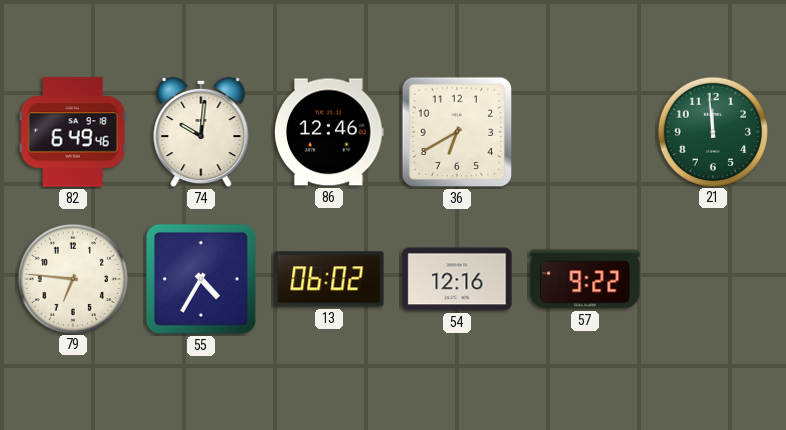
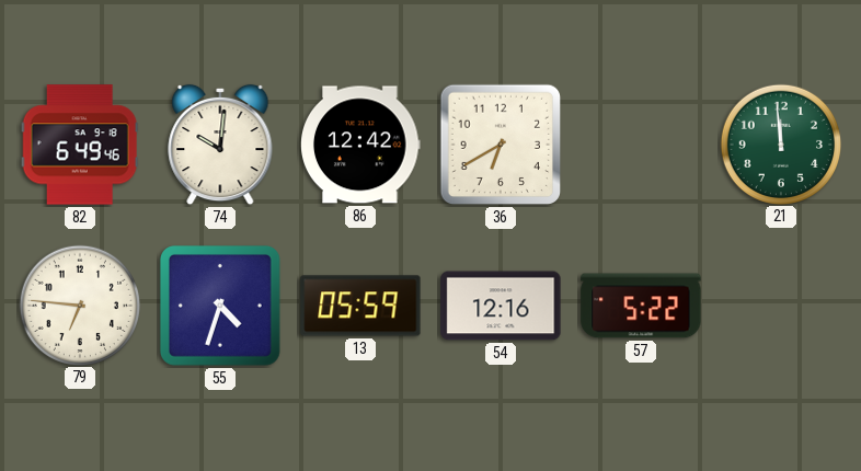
86: 12:46 -> 12:42 (360, 145)
55: 4:35 -> 4:33 (220, 306)
13: 06:02 -> 05:59 (360, 306)
57: 9:22 -> 5:22 (641, 306)
